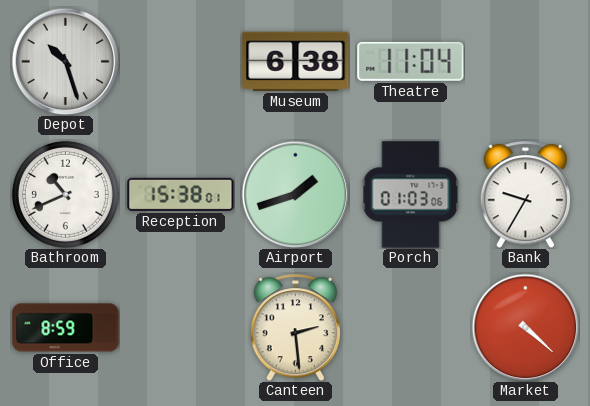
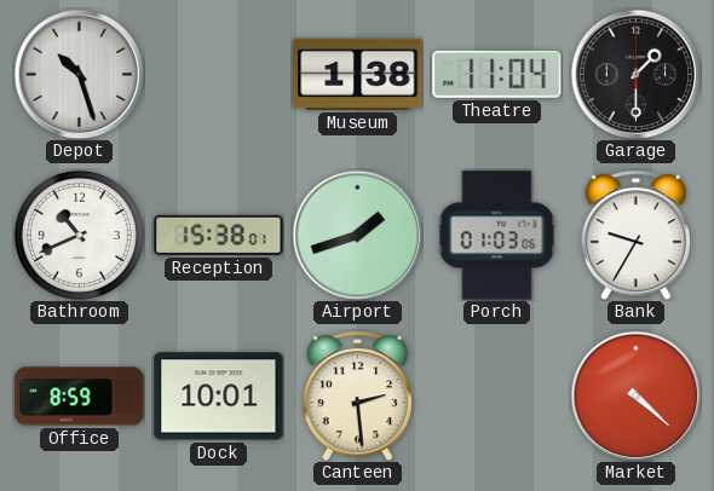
Museum: 6:38 -> 1:38 (358, 74)
Garage: none -> 1:30 (635, 74)
Dock: none -> 10:01 (219, 397)
